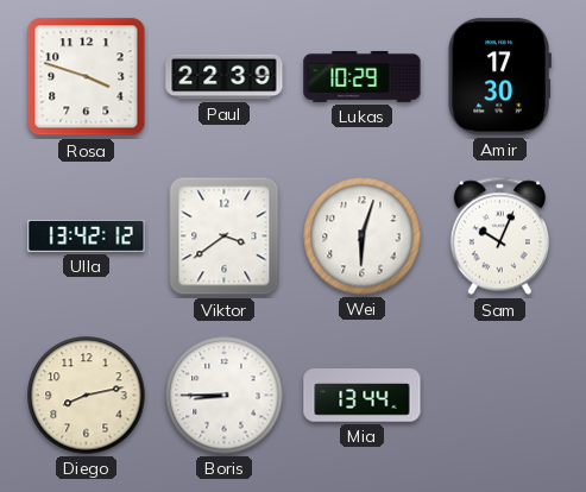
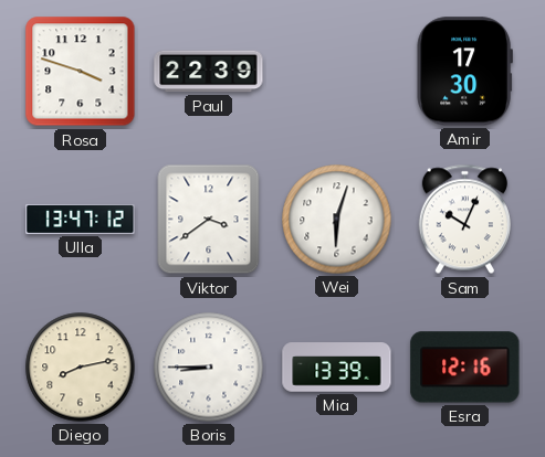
Lukas: 10:29 -> none (363, 76)
Ulla: 13:42 -> 13:47 (81, 219)
Mia: 13:44 -> 13:39 (337, 368)
Esra: none -> 12:16 (465, 368)
